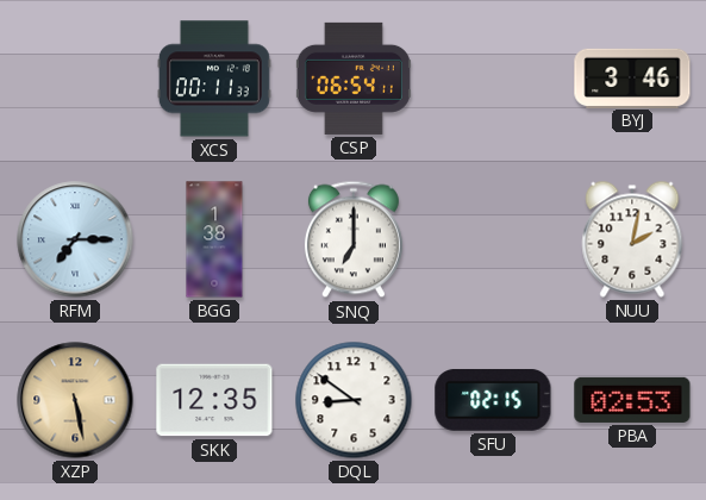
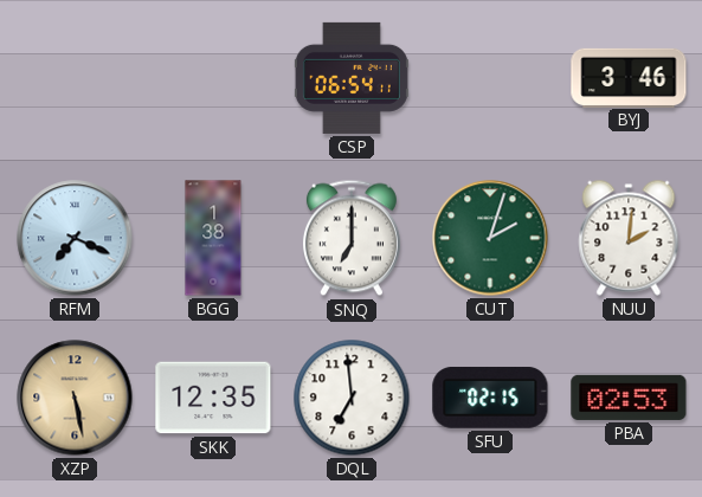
XCS: 00:11 -> none (214, 79)
RFM: 7:15 -> 7:19 (75, 238)
CUT: none -> 2:03 (490, 238)
NUU: 2:02 -> 2:01 (629, 238)
DQL: 8:51 -> 6:59 (352, 398)
